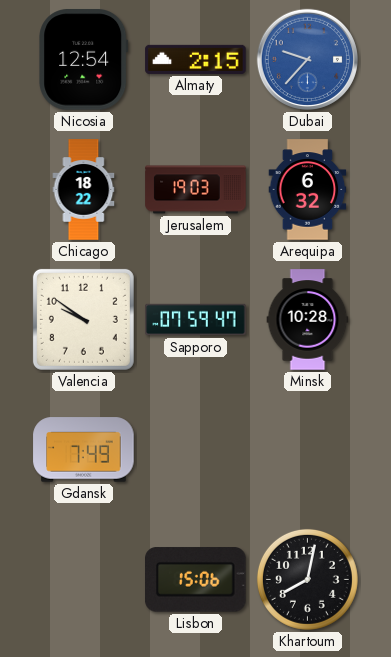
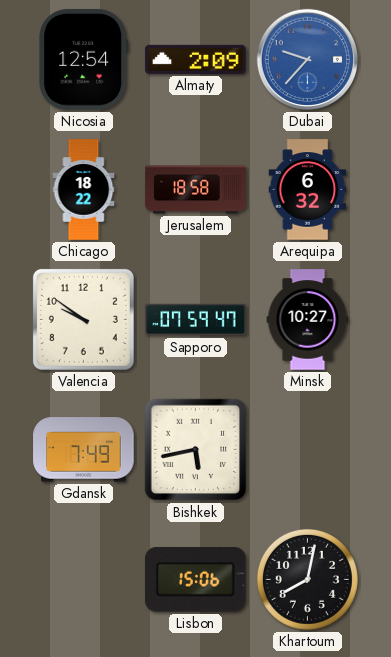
Almaty: 2:15 -> 2:09 (196, 59)
Jerusalem: 19:03 -> 18:58 (196, 190)
Minsk: 10:28 -> 10:27 (308, 320)
Bishkek: none -> 5:43 (196, 450)
